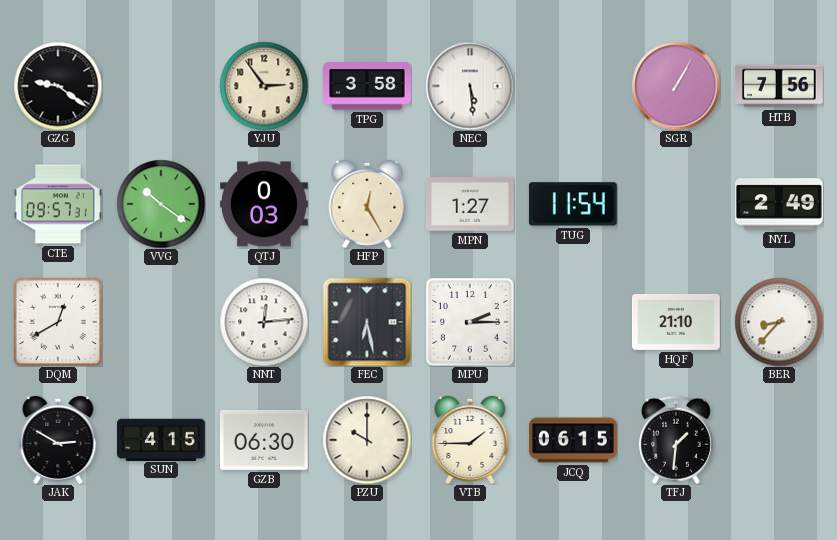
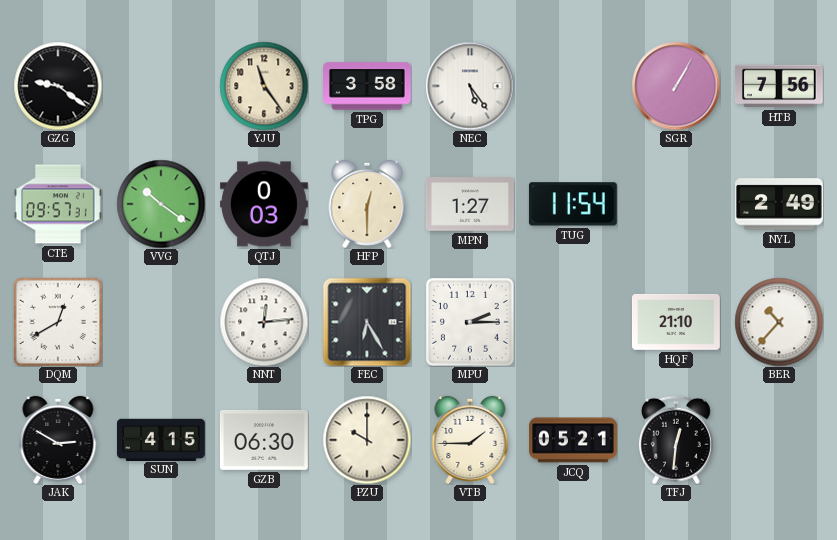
YJU: 2:54 -> 11:24 (264, 86)
NEC: 5:29 -> 5:24 (470, 86)
HFP: 12:25 -> 12:30 (367, 204)
FEC: 6:28 -> 6:25 (367, 322)
BER: 8:37 -> 10:37 (779, 322)
JCQ: 06:15 -> 05:21 (574, 440)
TFJ: 1:31 -> 12:31 (676, 440)
